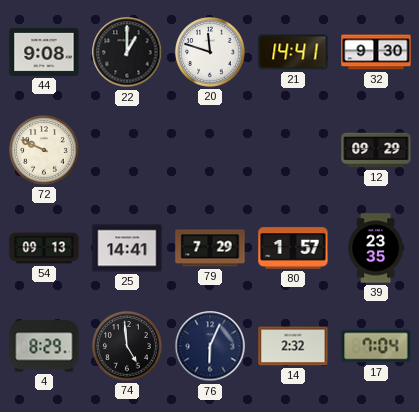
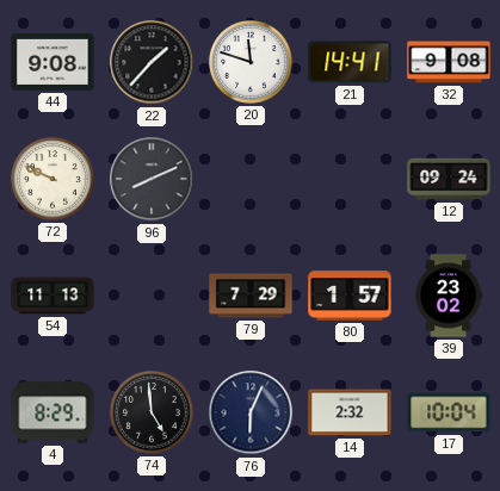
22: 1:00 -> 1:37 (152, 62)
32: 9:30 -> 9:08 (449, 62)
96: none -> 8:11 (152, 179)
12: 09:29 -> 09:24 (449, 179)
54: 09:13 -> 11:13 (53, 296)
25: 14:41 -> none (127, 248)
39: 23:35 -> 23:02 (449, 296)
17: 7:04 -> 10:04 (449, 412)
